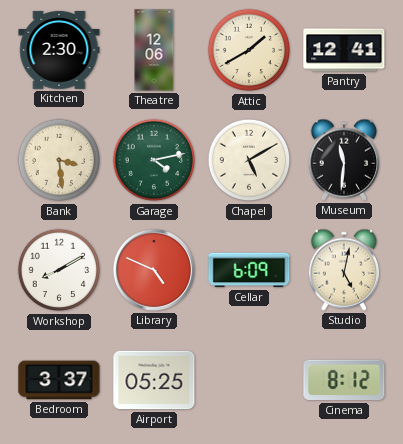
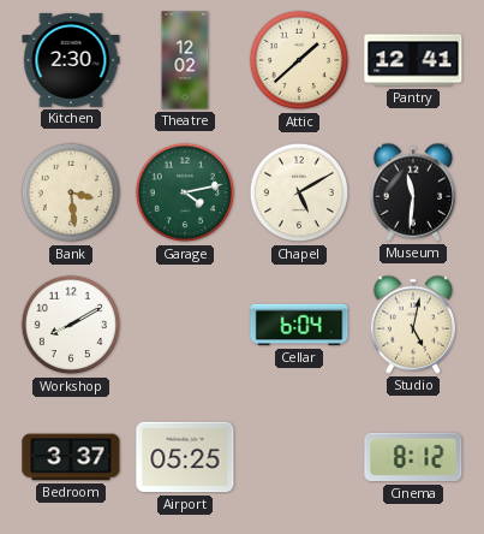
Theatre: 12:06 -> 12:02 (185, 60)
Attic: 1:40 -> 1:38 (299, 60)
Library: 4:49 -> none (154, 270)
Cellar: 6:09 -> 6:04 (299, 325)
